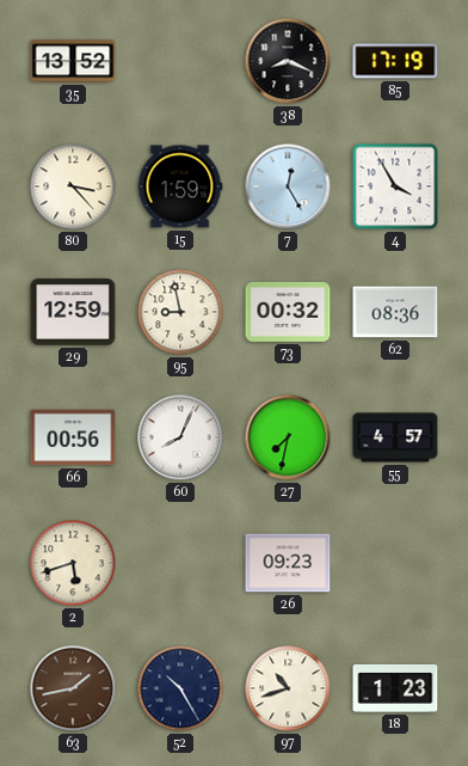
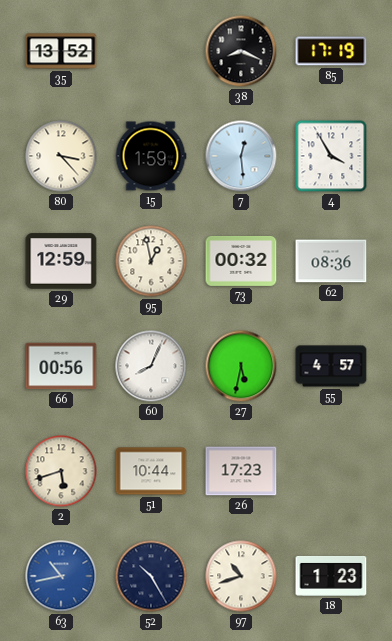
7: 12:25 -> 12:29 (241, 156)
95: 8:58 -> 12:58 (151, 261)
27: 7:32 -> 5:32 (241, 366)
51: none -> 10:44 (151, 471)
26: 09:23 -> 17:23 (241, 471)
63: 1:43 -> 10:43 (61, 576)
63 dial: brown -> blue (61, 576)
